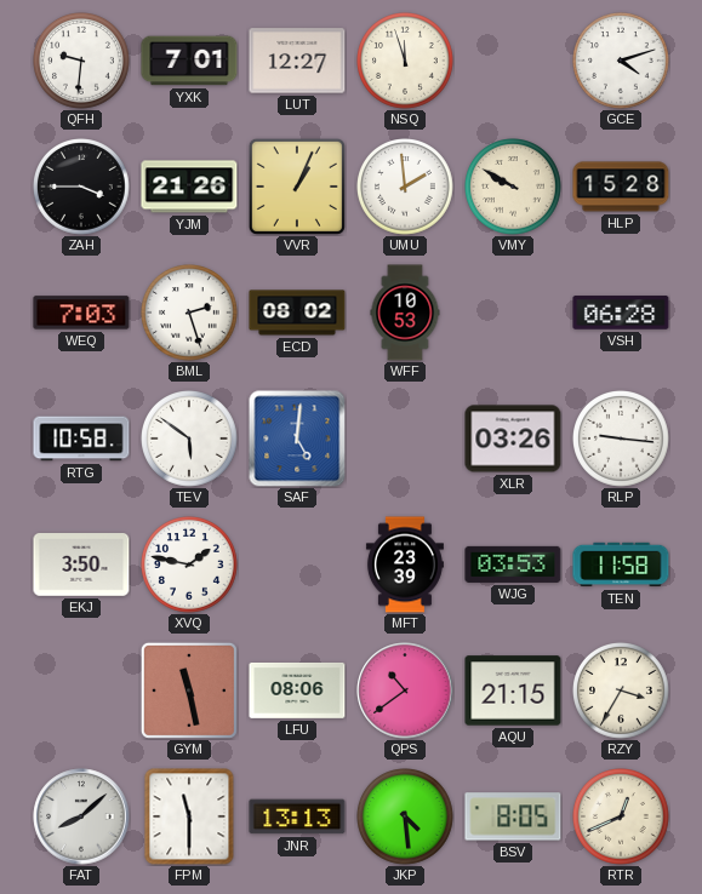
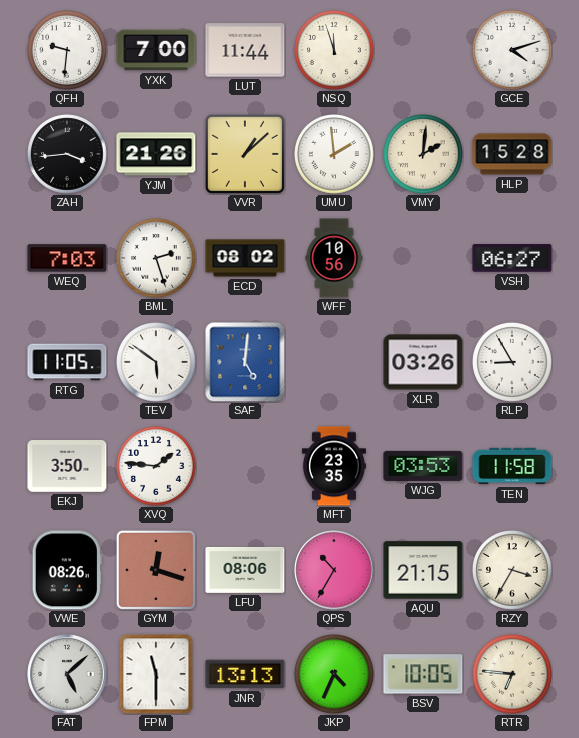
YXK: 7:01 -> 7:00 (156, 50)
LUT: 12:27 -> 11:44 (245, 50)
ZAH: 3:45 -> 3:44 (68, 155)
VVR: 1:04 -> 1:08 (245, 154)
VMY: 9:50 -> 2:01 (424, 155)
WFF: 10:53 -> 10:56 (334, 258)
VSH: 06:28 -> 06:27 (512, 258)
RTG: 10:58 -> 11:05 (67, 362)
RLP: 9:16 -> 8:55 (513, 363)
XVQ: 1:47 -> 1:46 (157, 467)
MFT: 23:39 -> 23:35 (334, 466)
VWE: none -> 08:26 (67, 570)
GYM: 11:28 -> 12:18 (156, 570)
QPS: 10:39 -> 10:35 (334, 570)
FAT: 8:08 -> 5:08 (67, 674)
JKP: 4:29 -> 4:34 (335, 675)
BSV: 8:05 -> 10:05 (423, 674)
RTR: 12:41 -> 6:46 (513, 675)
